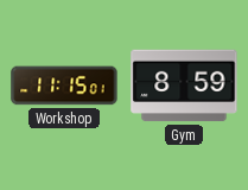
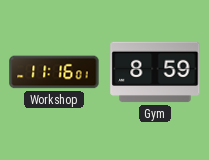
Workshop: 11:15 -> 11:16 (54, 72)
